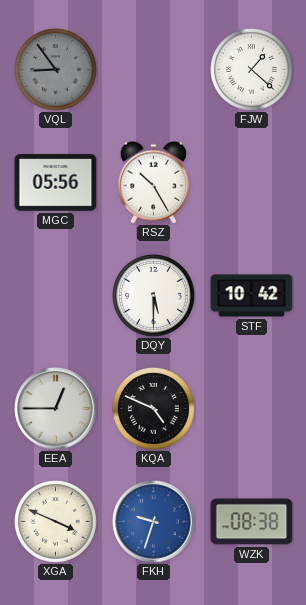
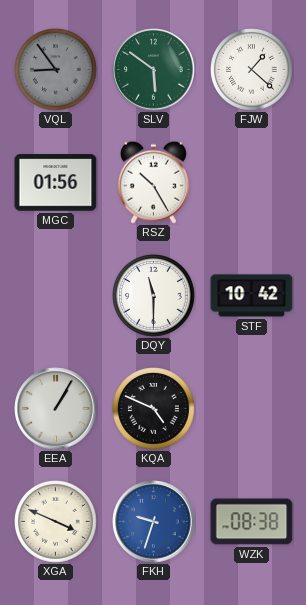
SLV: none -> 5:51 (154, 70)
MGC: 05:56 -> 01:56 (56, 183)
DQY: 5:30 -> 11:30 (154, 296)
EEA: 12:45 -> 1:05 (56, 409)
